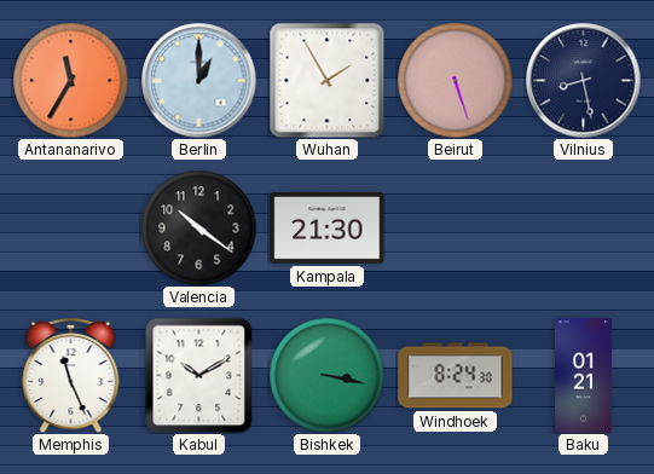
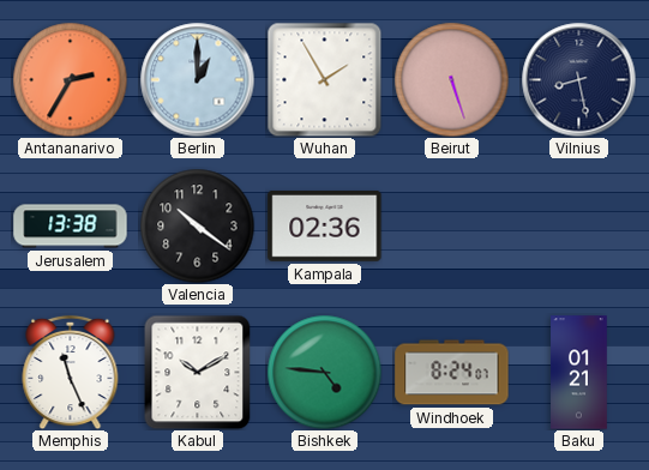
Antananarivo: 11:35 -> 2:35 (70, 79)
Jerusalem: none -> 13:38 (71, 227)
Kampala: 21:30 -> 02:36 (325, 225)
Bishkek: 3:17 -> 4:46 (324, 372)
Windhoek: 8:24:30 -> 8:24:07 (452, 373)
